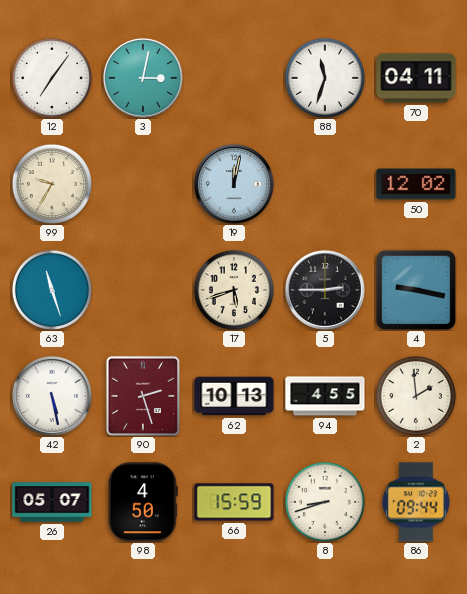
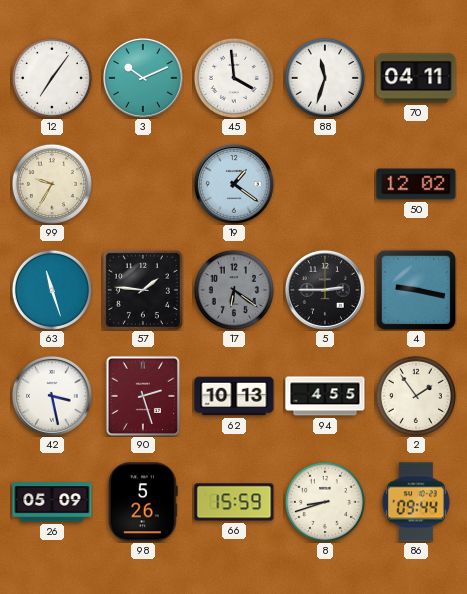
3: 3:02 -> 10:11 (143, 78)
45: none -> 3:59 (234, 78)
19: 12:02 -> 1:21 (234, 184)
57: none -> 1:46 (143, 290)
17: 5:42 -> 6:21 (234, 290)
17 dial: cream -> grey (234, 290)
42: 5:28 -> 3:28 (52, 396)
2: 1:59 -> 1:54 (416, 396)
26: 05:07 -> 05:09 (52, 502)
98: 4:50 -> 5:26 (143, 502)
